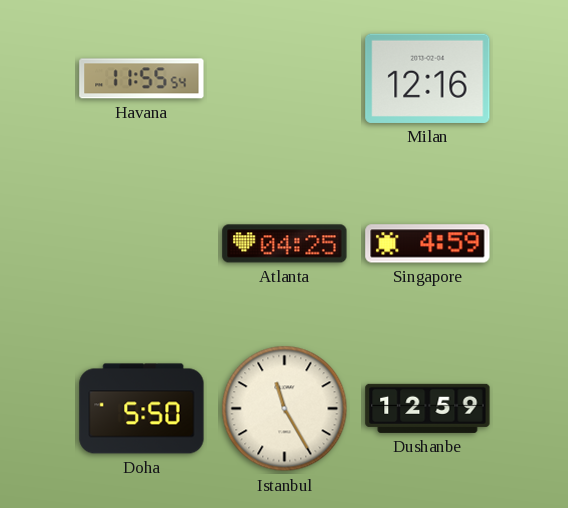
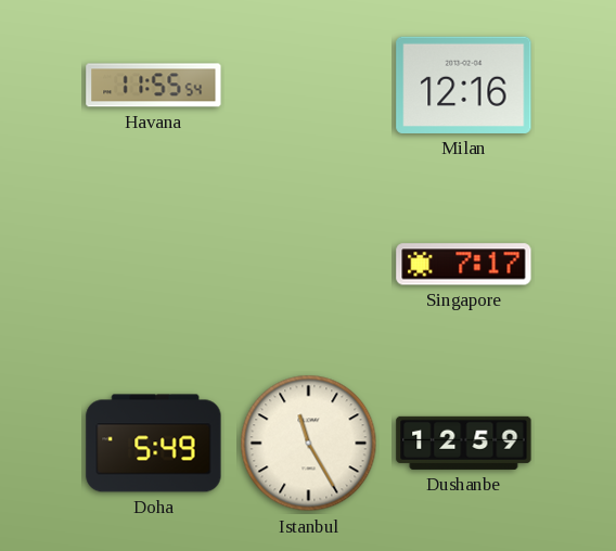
Atlanta: 04:25 -> none (285, 244)
Singapore: 4:59 -> 7:17 (464, 265)
Doha: 5:50 -> 5:49 (154, 444)
